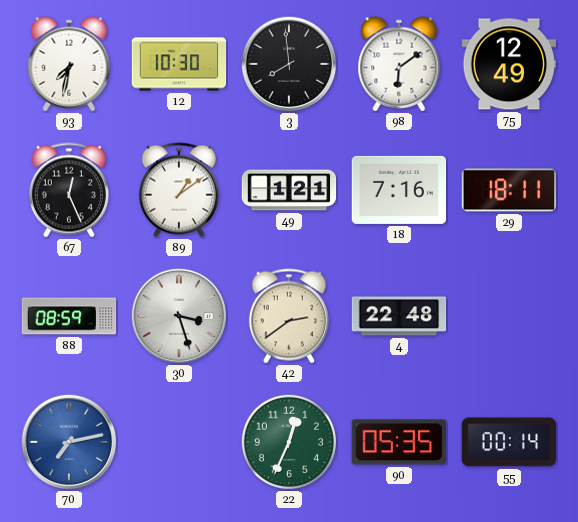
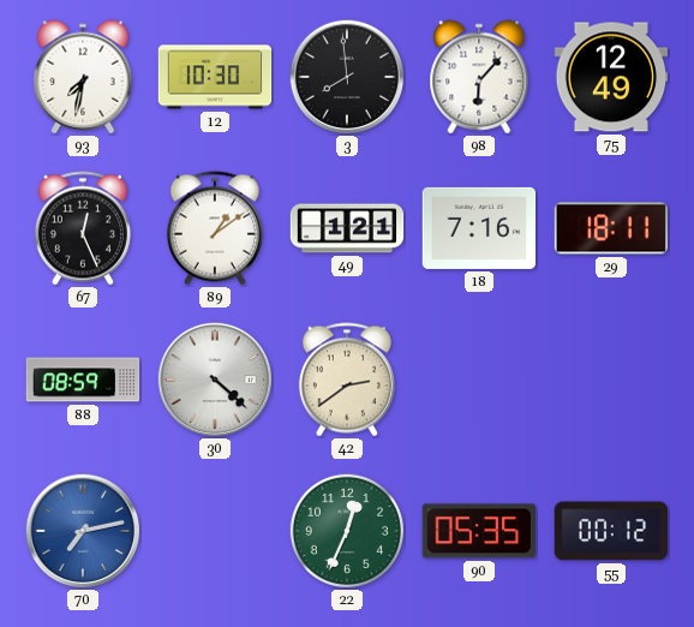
98: 6:09 -> 6:07 (479, 77)
30: 3:27 -> 4:22 (215, 380)
4: 22:48 -> none (399, 316)
55: 00:14 -> 00:12 (611, 531)
